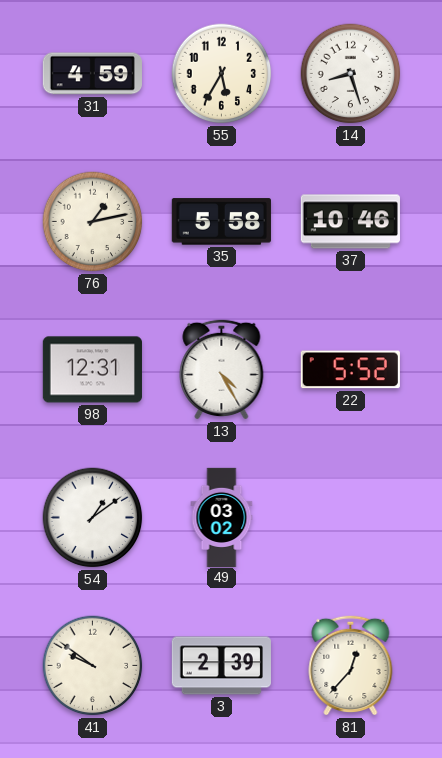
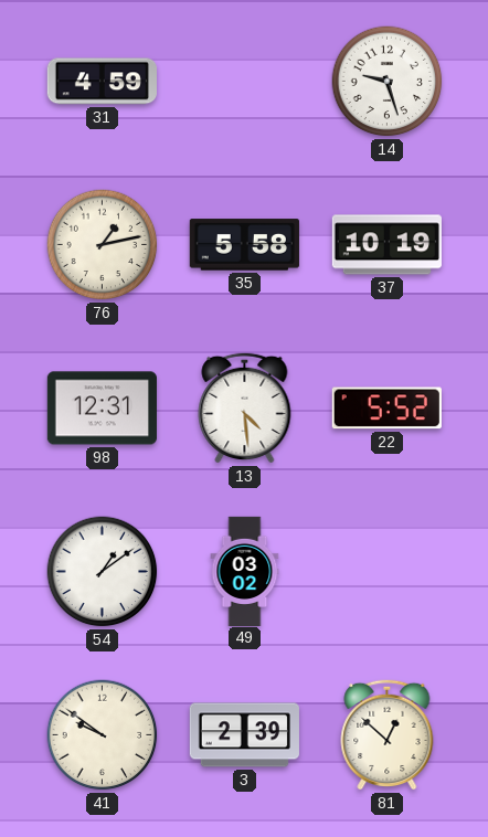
55: 5:35 -> none (222, 74)
14: 8:27 -> 9:27 (388, 82)
37: 10:46 -> 10:19 (386, 245)
13: 4:25 -> 4:29 (245, 407)
81: 12:37 -> 12:52 (388, 734)
